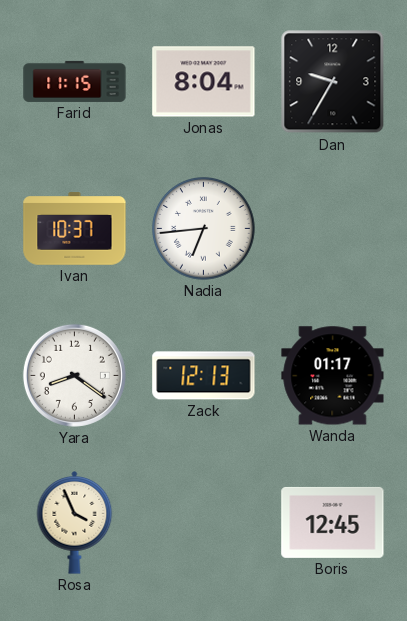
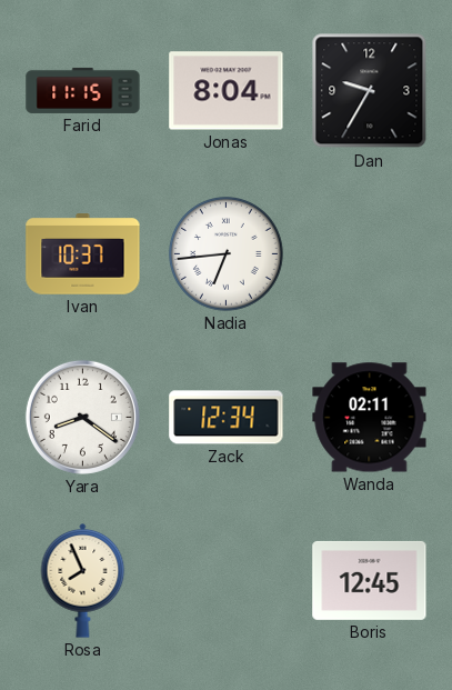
Zack: 12:13 -> 12:34 (227, 418)
Wanda: 01:17 -> 02:11 (370, 418)
Rosa: 3:56 -> 7:56 (83, 581)
